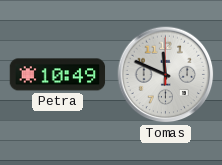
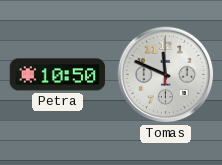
Petra: 10:49 -> 10:50 (58, 75)
